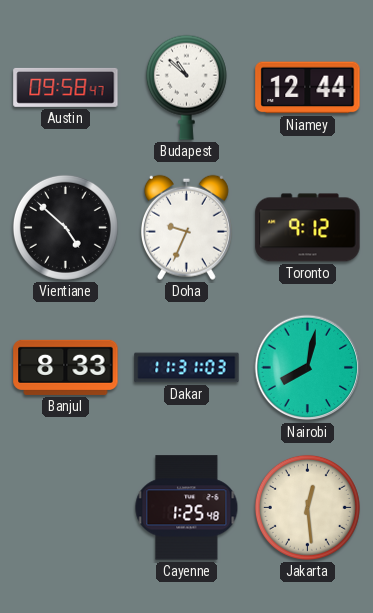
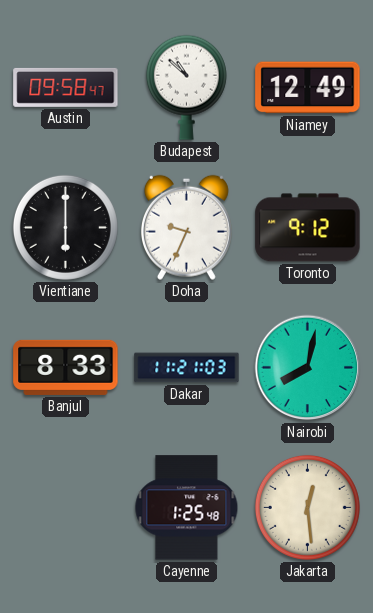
Niamey: 12:44 -> 12:49 (308, 88)
Vientiane: 4:52 -> 6:00 (65, 227)
Dakar: 11:31 -> 11:21 (187, 368)
